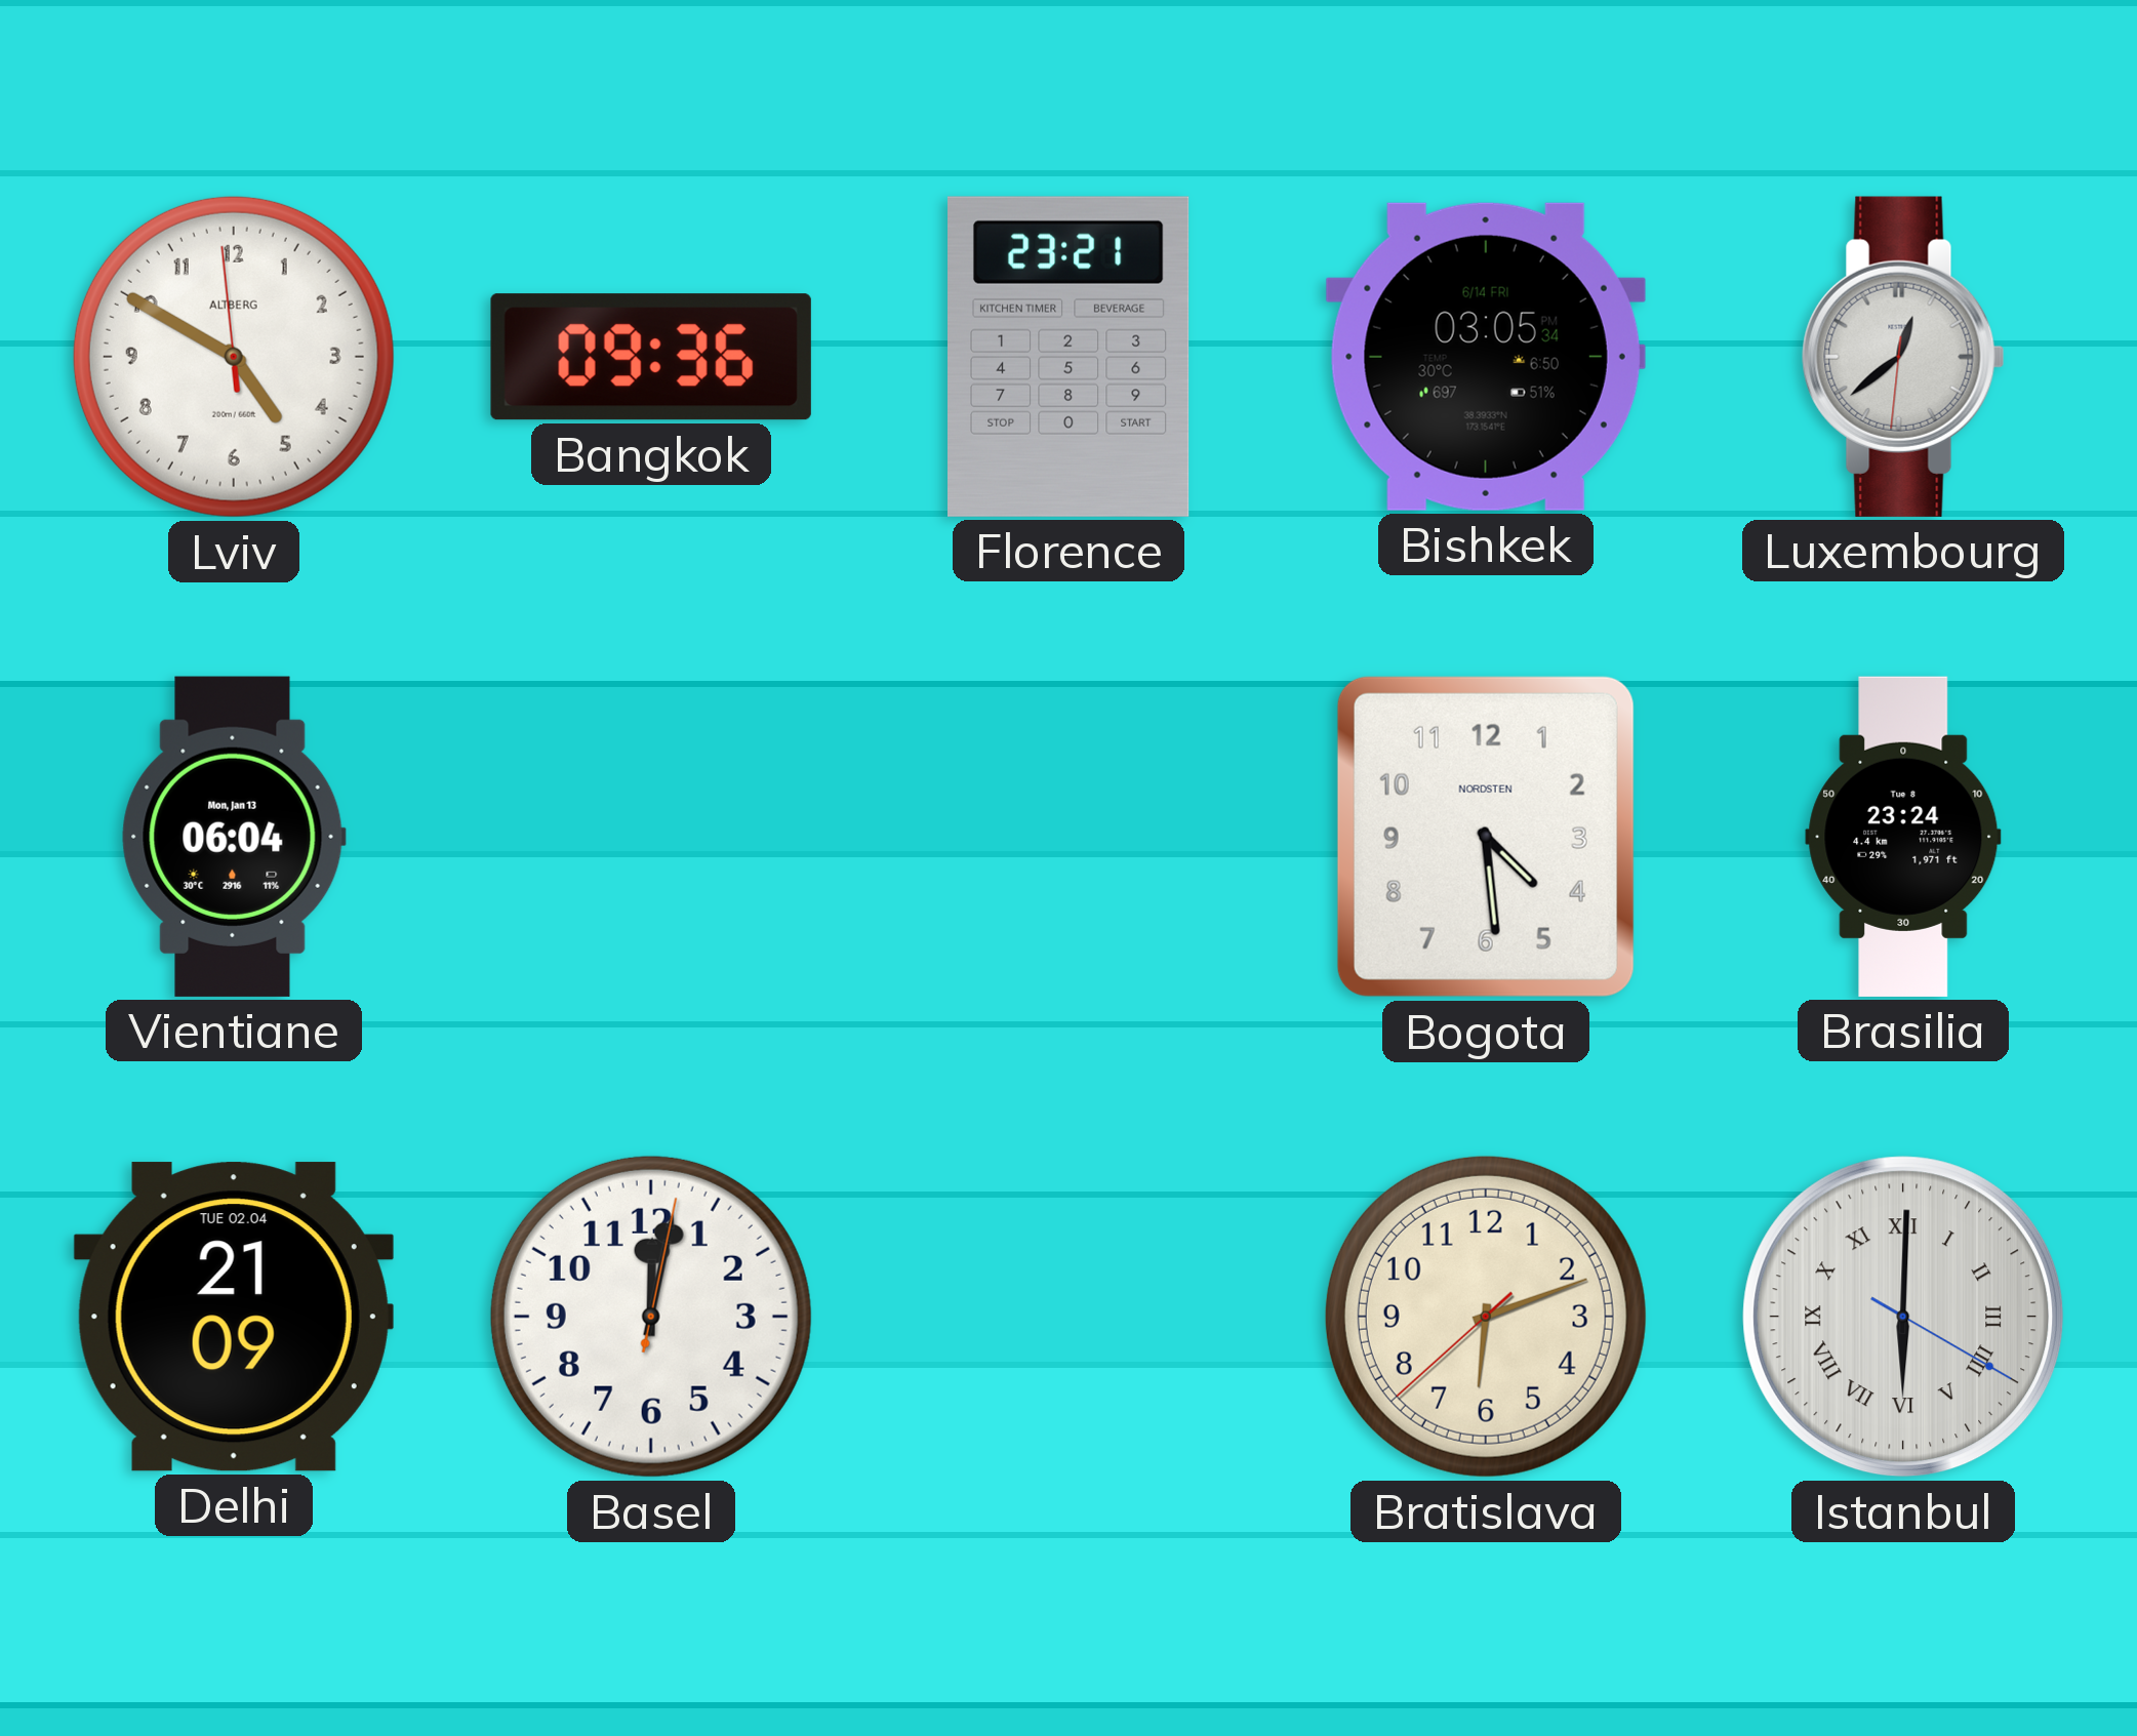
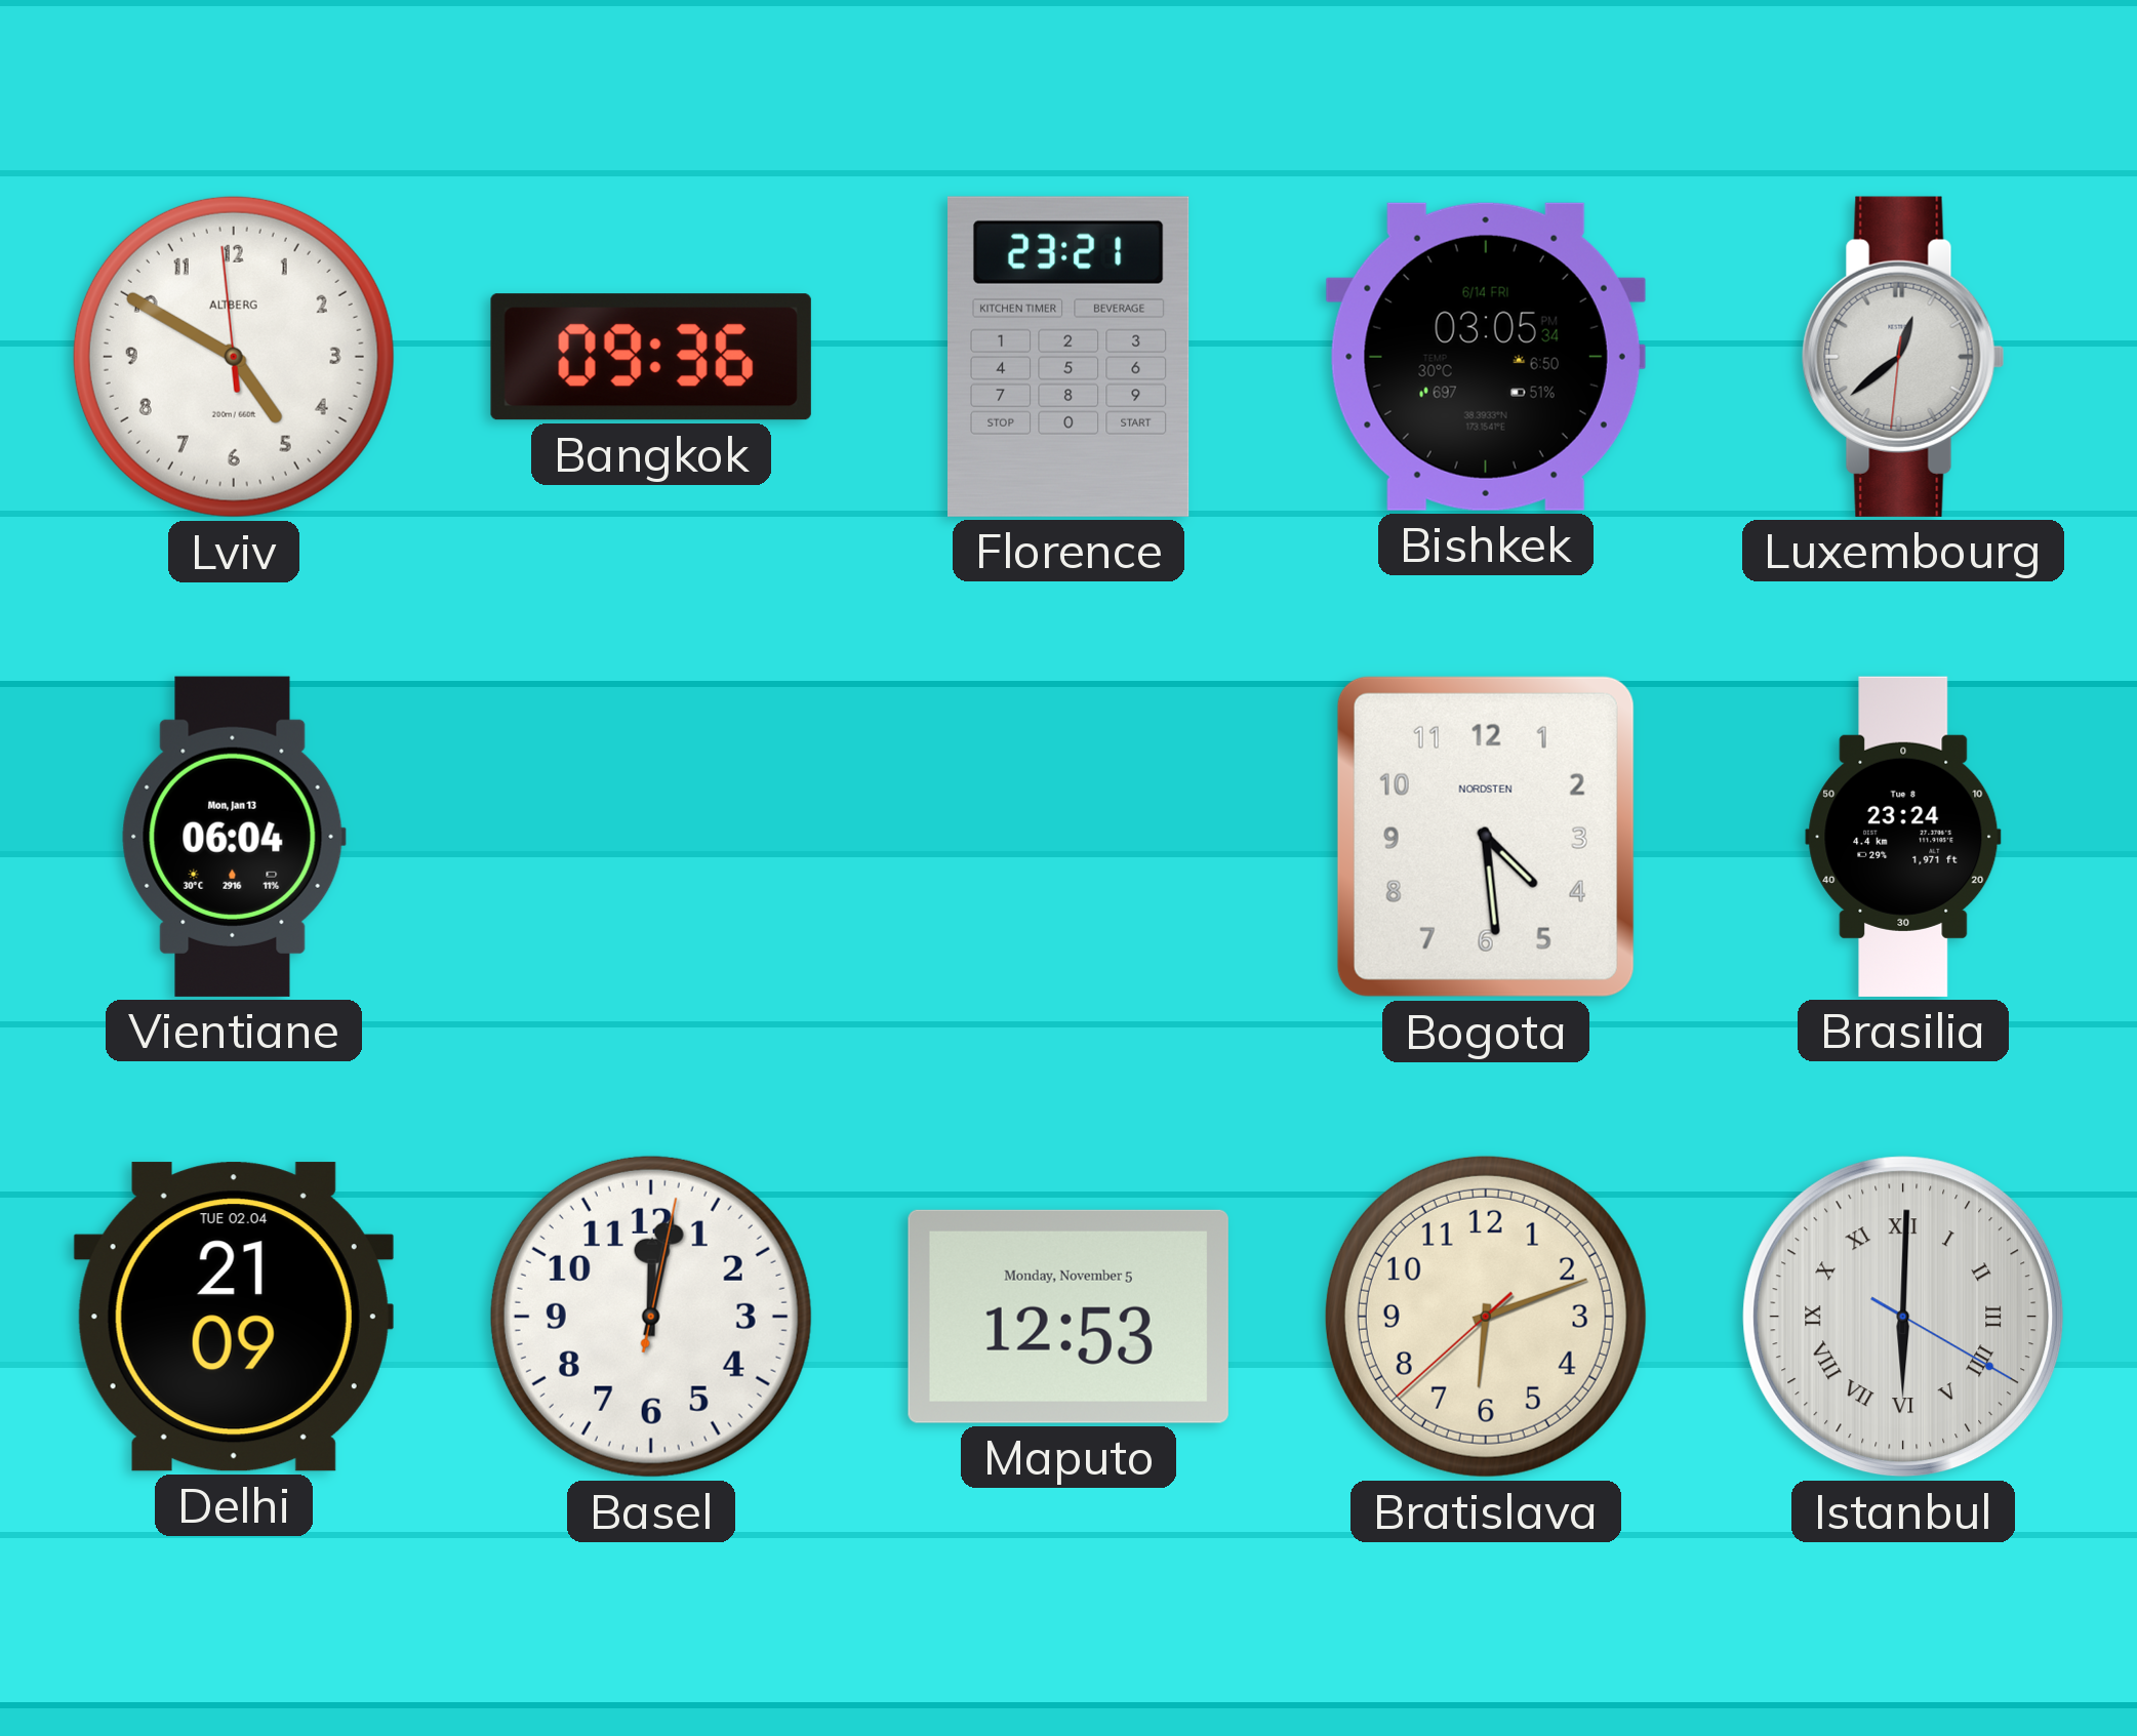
Maputo: none -> 12:53 (1068, 1317)
